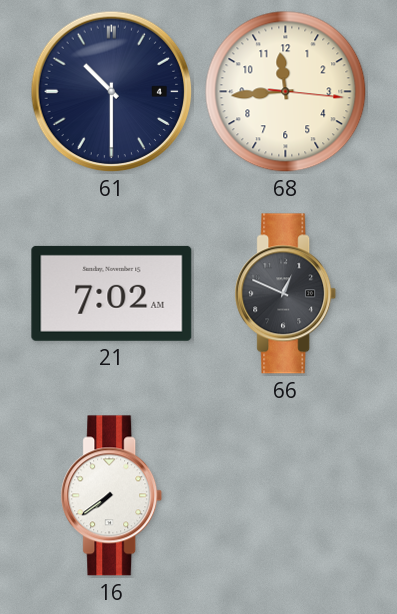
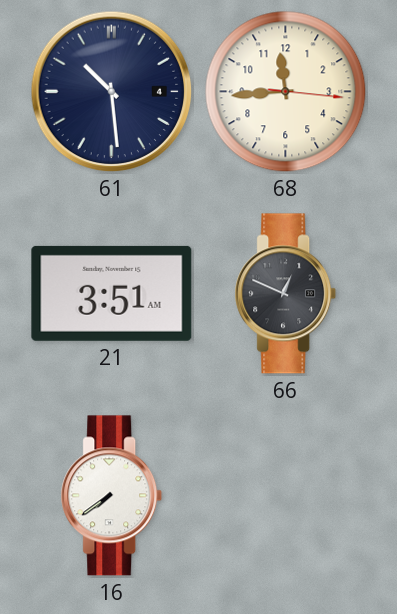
61: 10:30 -> 10:29 (112, 92)
21: 7:02 -> 3:51 (112, 293)
